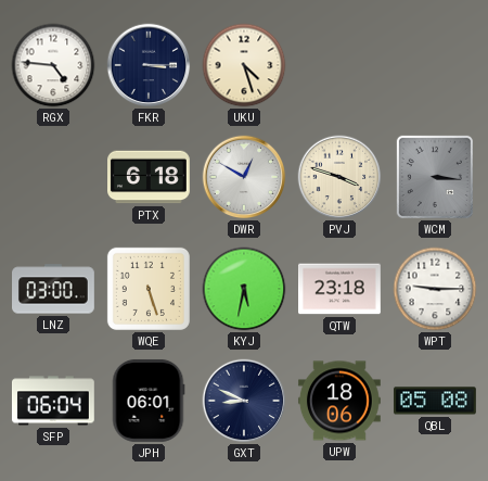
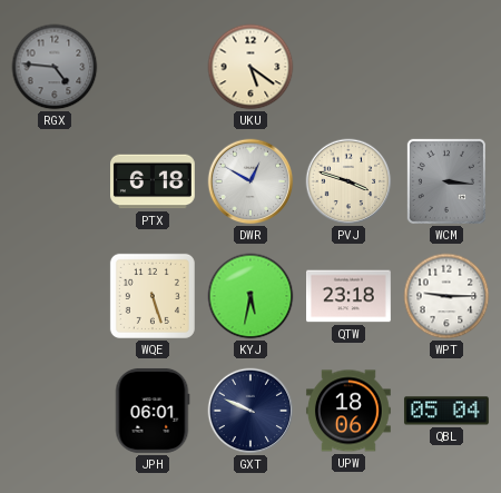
RGX dial: white -> grey (55, 67)
FKR: 3:15 -> none (149, 65)
UKU: 4:27 -> 5:21 (250, 67)
LNZ: 03:00 -> none (54, 289)
SFP: 06:04 -> none (53, 401)
GXT: 8:49 -> 9:49 (250, 411)
QBL: 05:08 -> 05:04 (446, 411)
